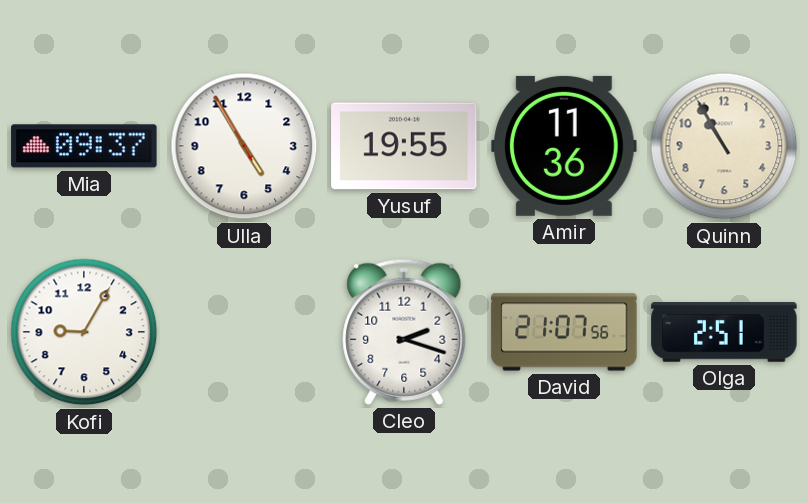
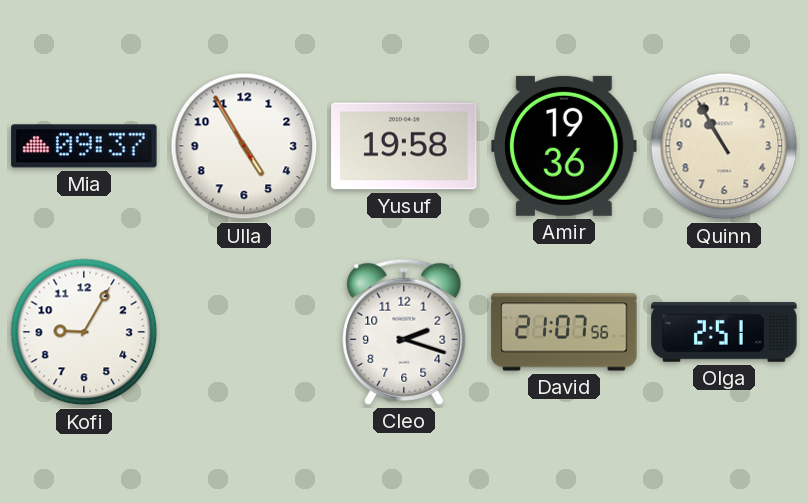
Yusuf: 19:55 -> 19:58 (404, 146)
Amir: 11:36 -> 19:36 (564, 146)
